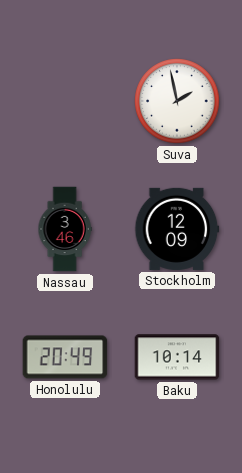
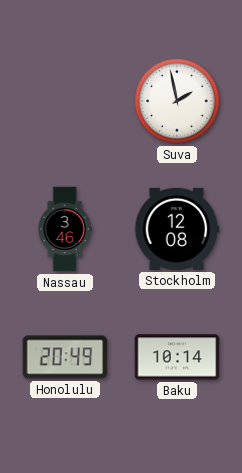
Stockholm: 12:09 -> 12:08 (177, 229)
